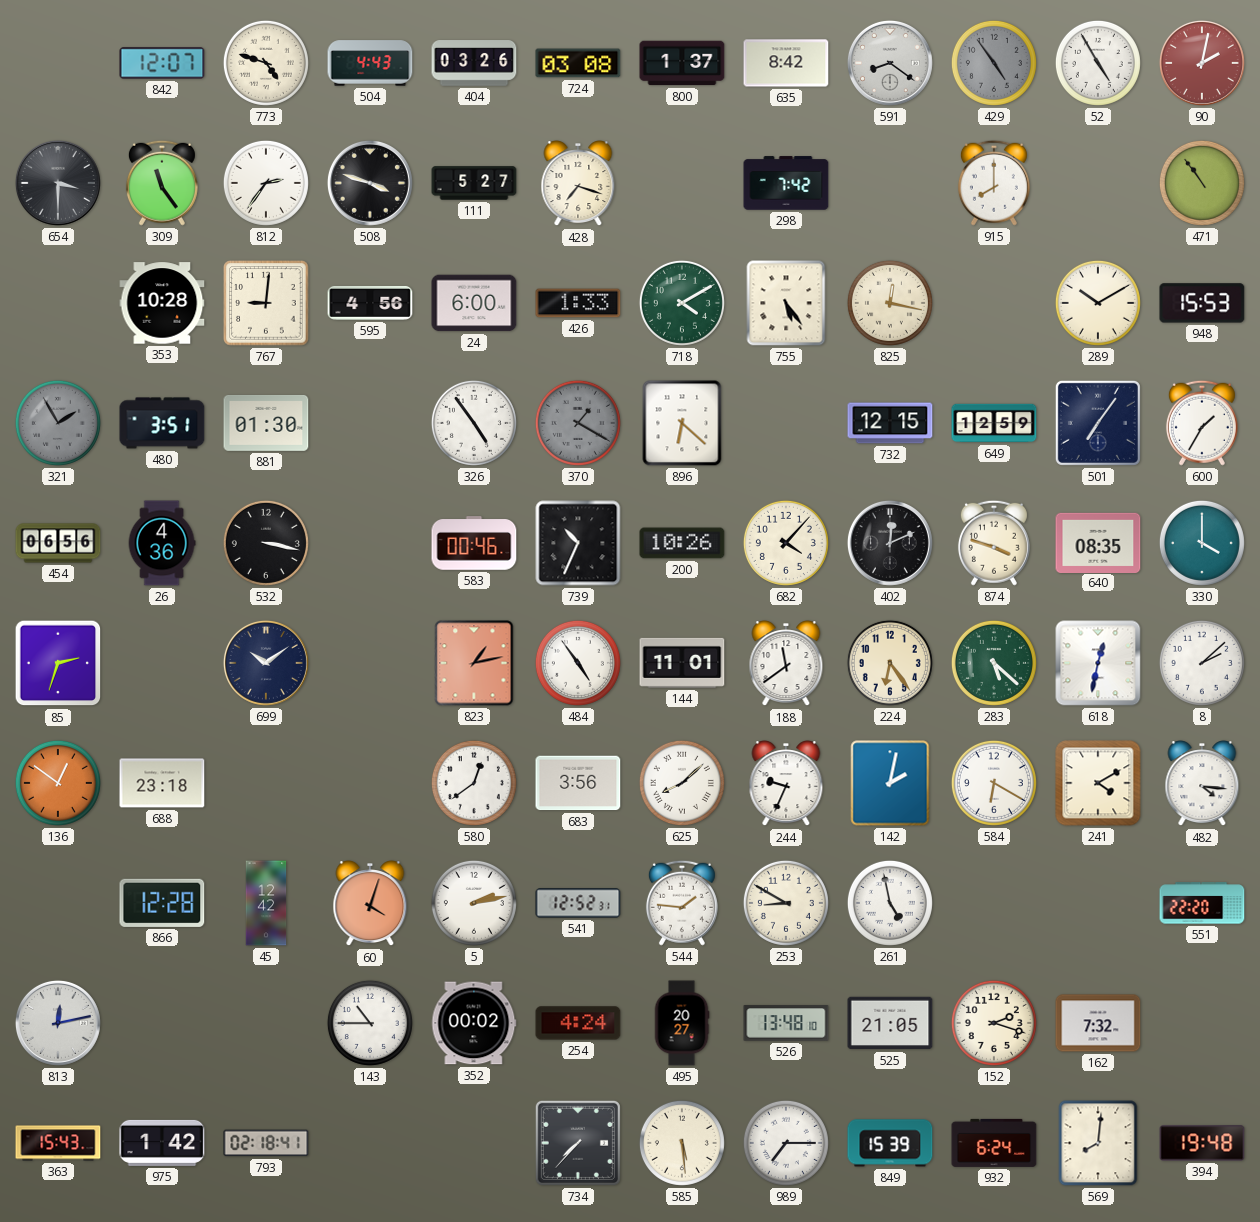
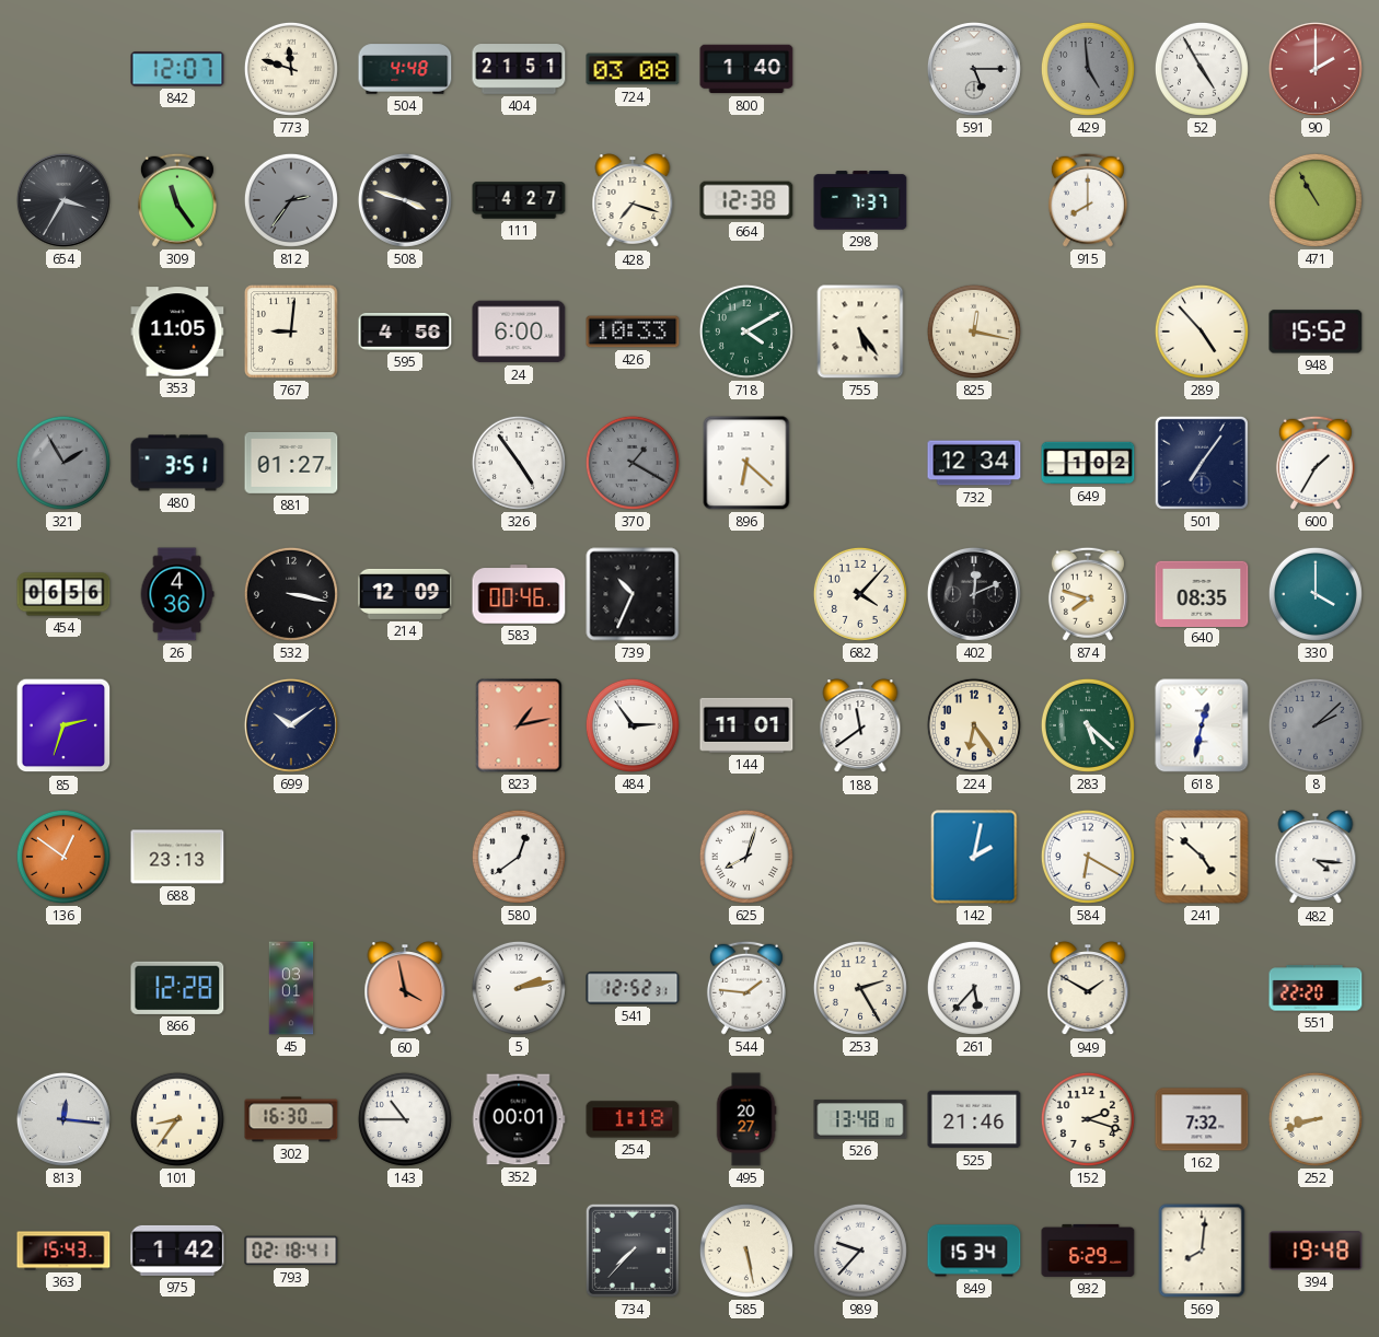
773: 4:48 -> 11:48 (291, 69)
504: 4:43 -> 4:48 (405, 69)
404: 03:26 -> 21:51 (519, 69)
800: 1:37 -> 1:40 (746, 69)
635: 8:42 -> none (786, 63)
591: 8:21 -> 5:15 (974, 69)
429: 4:54 -> 4:59 (1088, 69)
90: 2:02 -> 2:00 (1316, 69)
654: 3:30 -> 3:35 (63, 200)
812 dial: white -> grey (291, 200)
111: 5:27 -> 4:27 (519, 200)
664: none -> 12:38 (746, 200)
298: 7:42 -> 7:37 (860, 200)
471: 10:54 -> 10:55 (1316, 200)
353: 10:28 -> 11:05 (177, 332)
426: 1:33 -> 10:33 (633, 332)
289: 10:10 -> 4:53 (1202, 332)
948: 15:53 -> 15:52 (1316, 332)
881: 01:30 -> 01:27 (291, 463)
732: 12:15 -> 12:34 (974, 463)
649: 12:59 -> 1:02 (1088, 463)
214: none -> 12:09 (405, 594)
200: 10:26 -> none (682, 543)
874: 3:48 -> 7:48 (1088, 594)
484: 4:54 -> 2:54 (633, 725)
8 dial: white -> grey (1316, 725)
688: 23:18 -> 23:13 (177, 857)
683: 3:56 -> none (578, 783)
625: 8:08 -> 8:03 (746, 857)
244: 9:34 -> none (786, 784)
241: 4:10 -> 4:52 (1202, 857)
45: 12:42 -> 03:01 (291, 988)
60: 4:03 -> 3:58 (405, 989)
253: 8:50 -> 2:25 (860, 988)
261: 4:58 -> 5:37 (974, 988)
949: none -> 1:50 (1088, 989)
813: 12:13 -> 12:16 (63, 1119)
101: none -> 8:36 (177, 1119)
302: none -> 16:30 (291, 1119)
352: 00:02 -> 00:01 (519, 1119)
254: 4:24 -> 1:18 (633, 1119)
525: 21:05 -> 21:46 (974, 1119)
252: none -> 8:42 (1316, 1119)
585: 5:29 -> 5:28 (746, 1251)
989: 7:15 -> 9:37 (860, 1251)
849: 15:39 -> 15:34 (974, 1251)
932: 6:24 -> 6:29 (1088, 1251)
